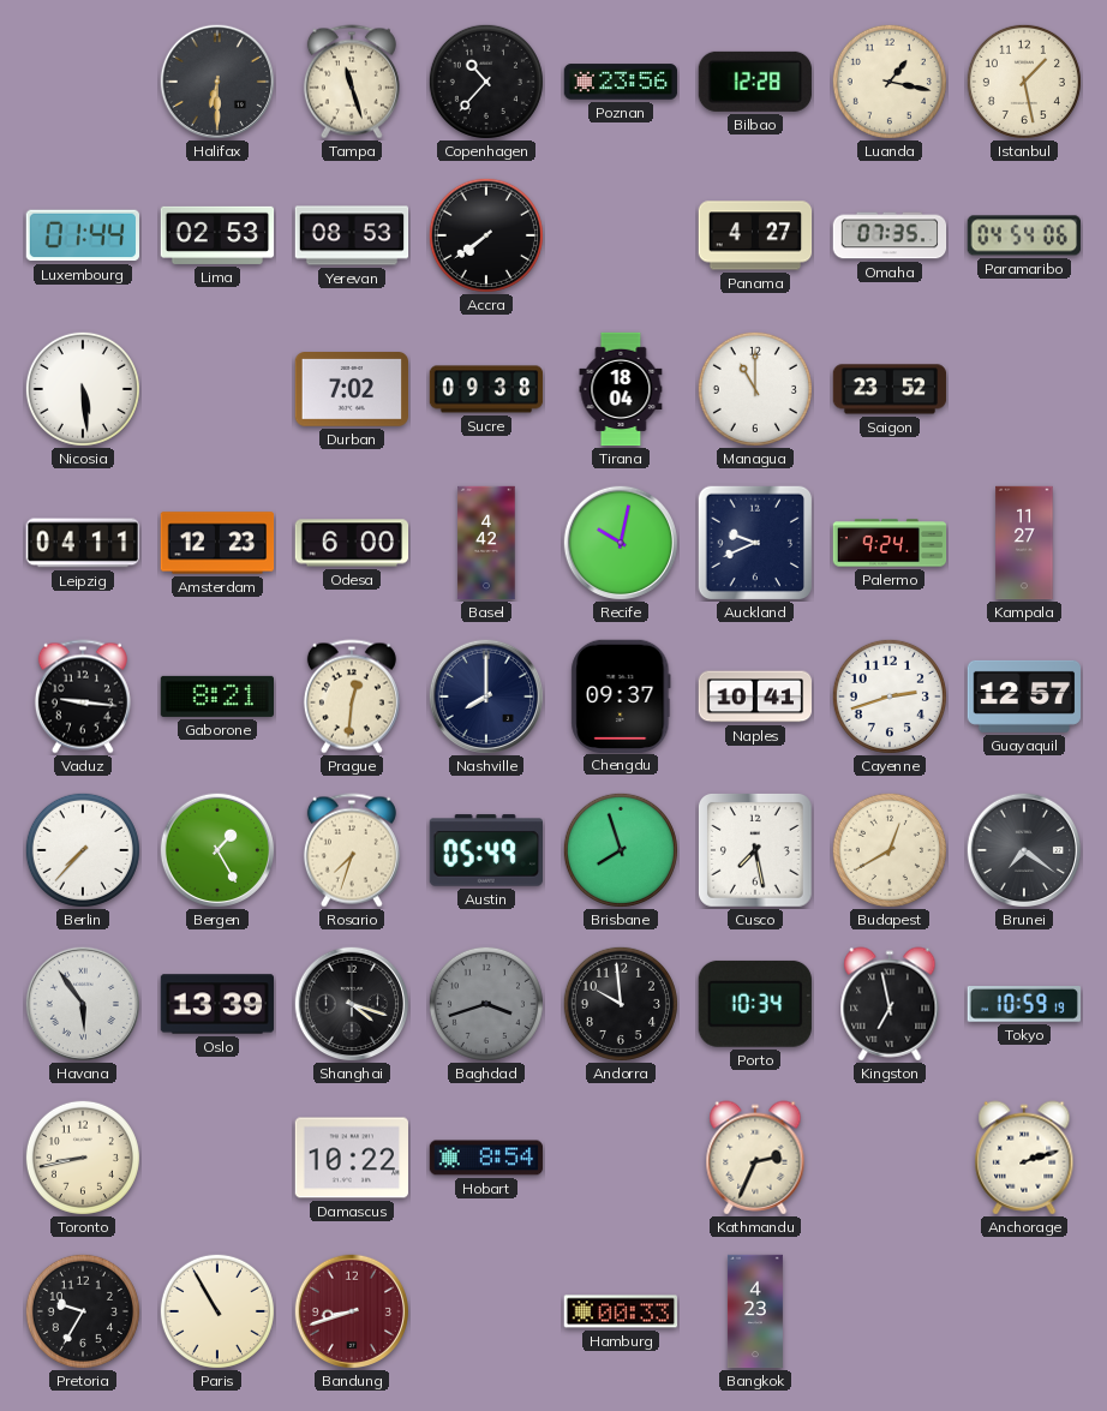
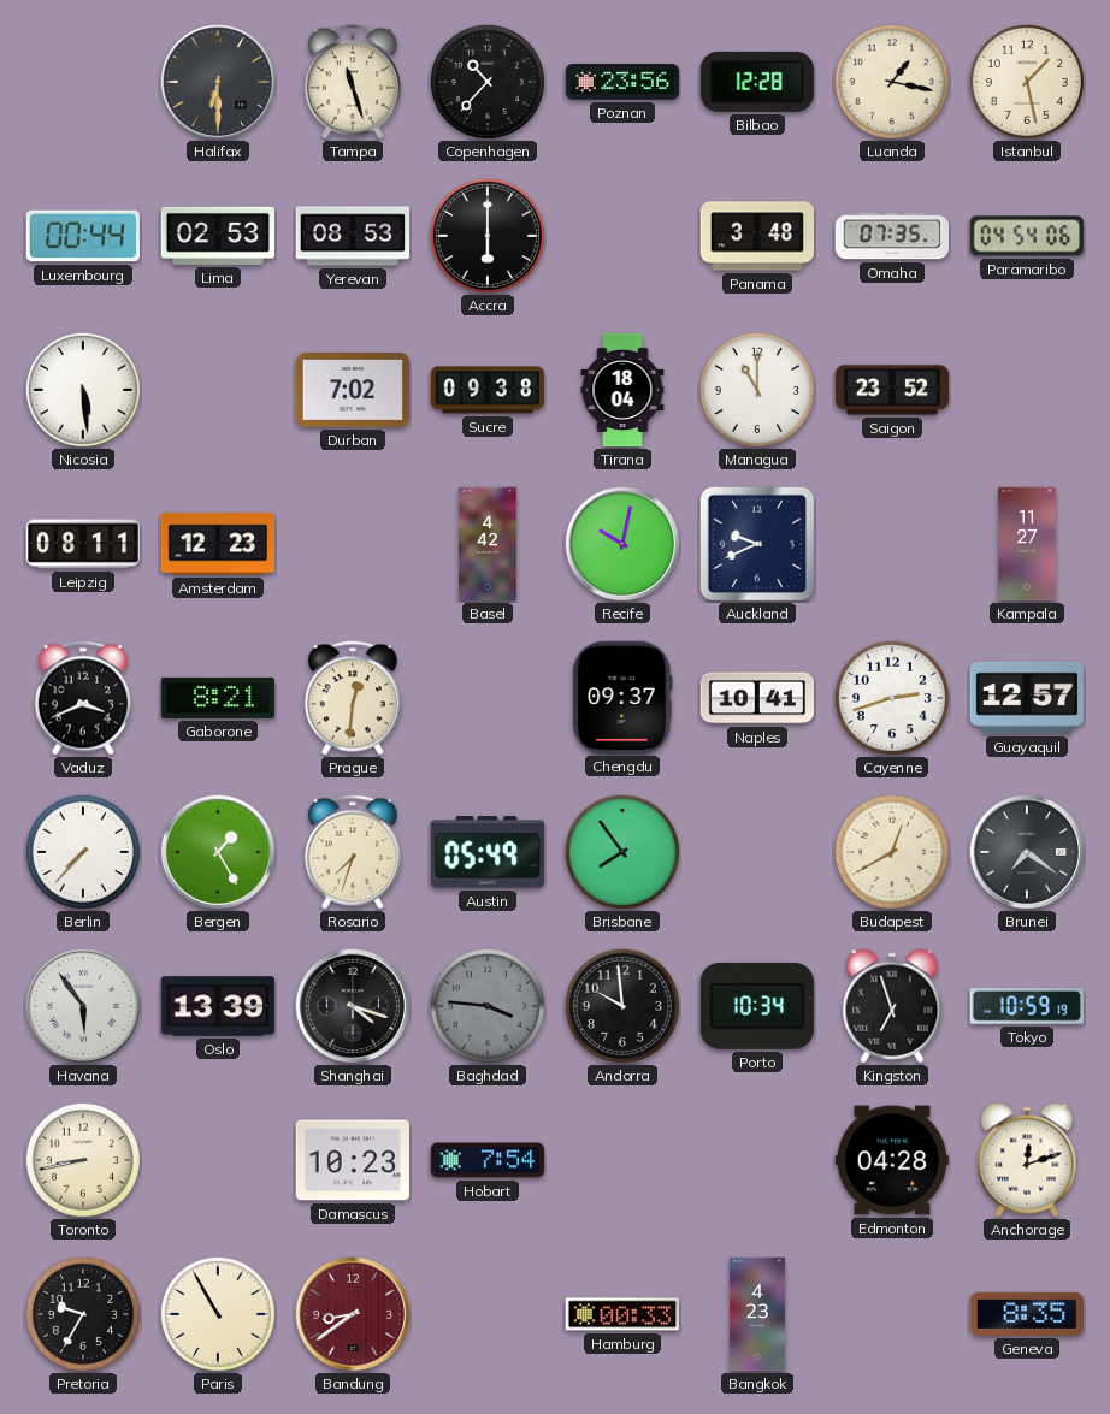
Luxembourg: 01:44 -> 00:44 (82, 236)
Accra: 7:39 -> 6:00 (488, 236)
Panama: 4:27 -> 3:48 (757, 236)
Leipzig: 04:11 -> 08:11 (82, 544)
Odesa: 6:00 -> none (352, 543)
Palermo: 9:24 -> none (890, 543)
Vaduz: 9:16 -> 3:41 (83, 698)
Nashville: 8:00 -> none (485, 695)
Brisbane: 7:57 -> 7:54 (622, 852)
Cusco: 7:28 -> none (756, 851)
Baghdad: 3:42 -> 3:46 (488, 1006)
Kingston: 6:58 -> 6:57 (892, 1006)
Damascus: 10:22 -> 10:23 (353, 1160)
Hobart: 8:54 -> 7:54 (488, 1160)
Kathmandu: 2:34 -> none (755, 1158)
Edmonton: none -> 04:28 (891, 1160)
Anchorage: 2:12 -> 12:12 (1027, 1160)
Bandung: 8:42 -> 8:39 (352, 1313)
Geneva: none -> 8:35 (1026, 1314)
